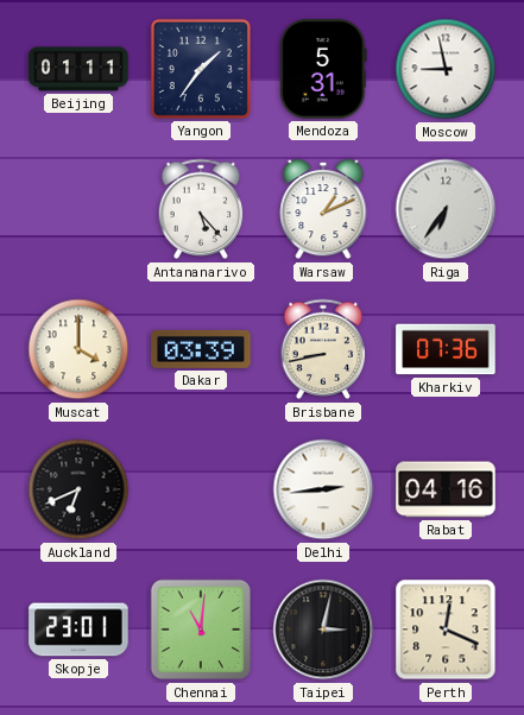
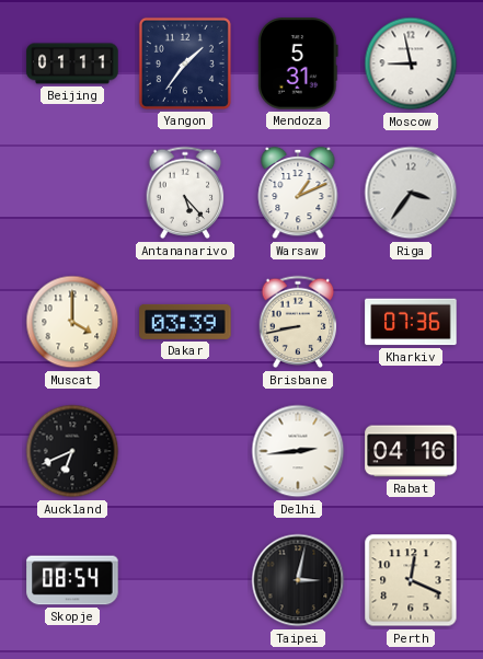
Riga: 6:36 -> 3:36 (411, 193)
Skopje: 23:01 -> 08:54 (72, 580)
Chennai: 11:01 -> none (201, 629)
